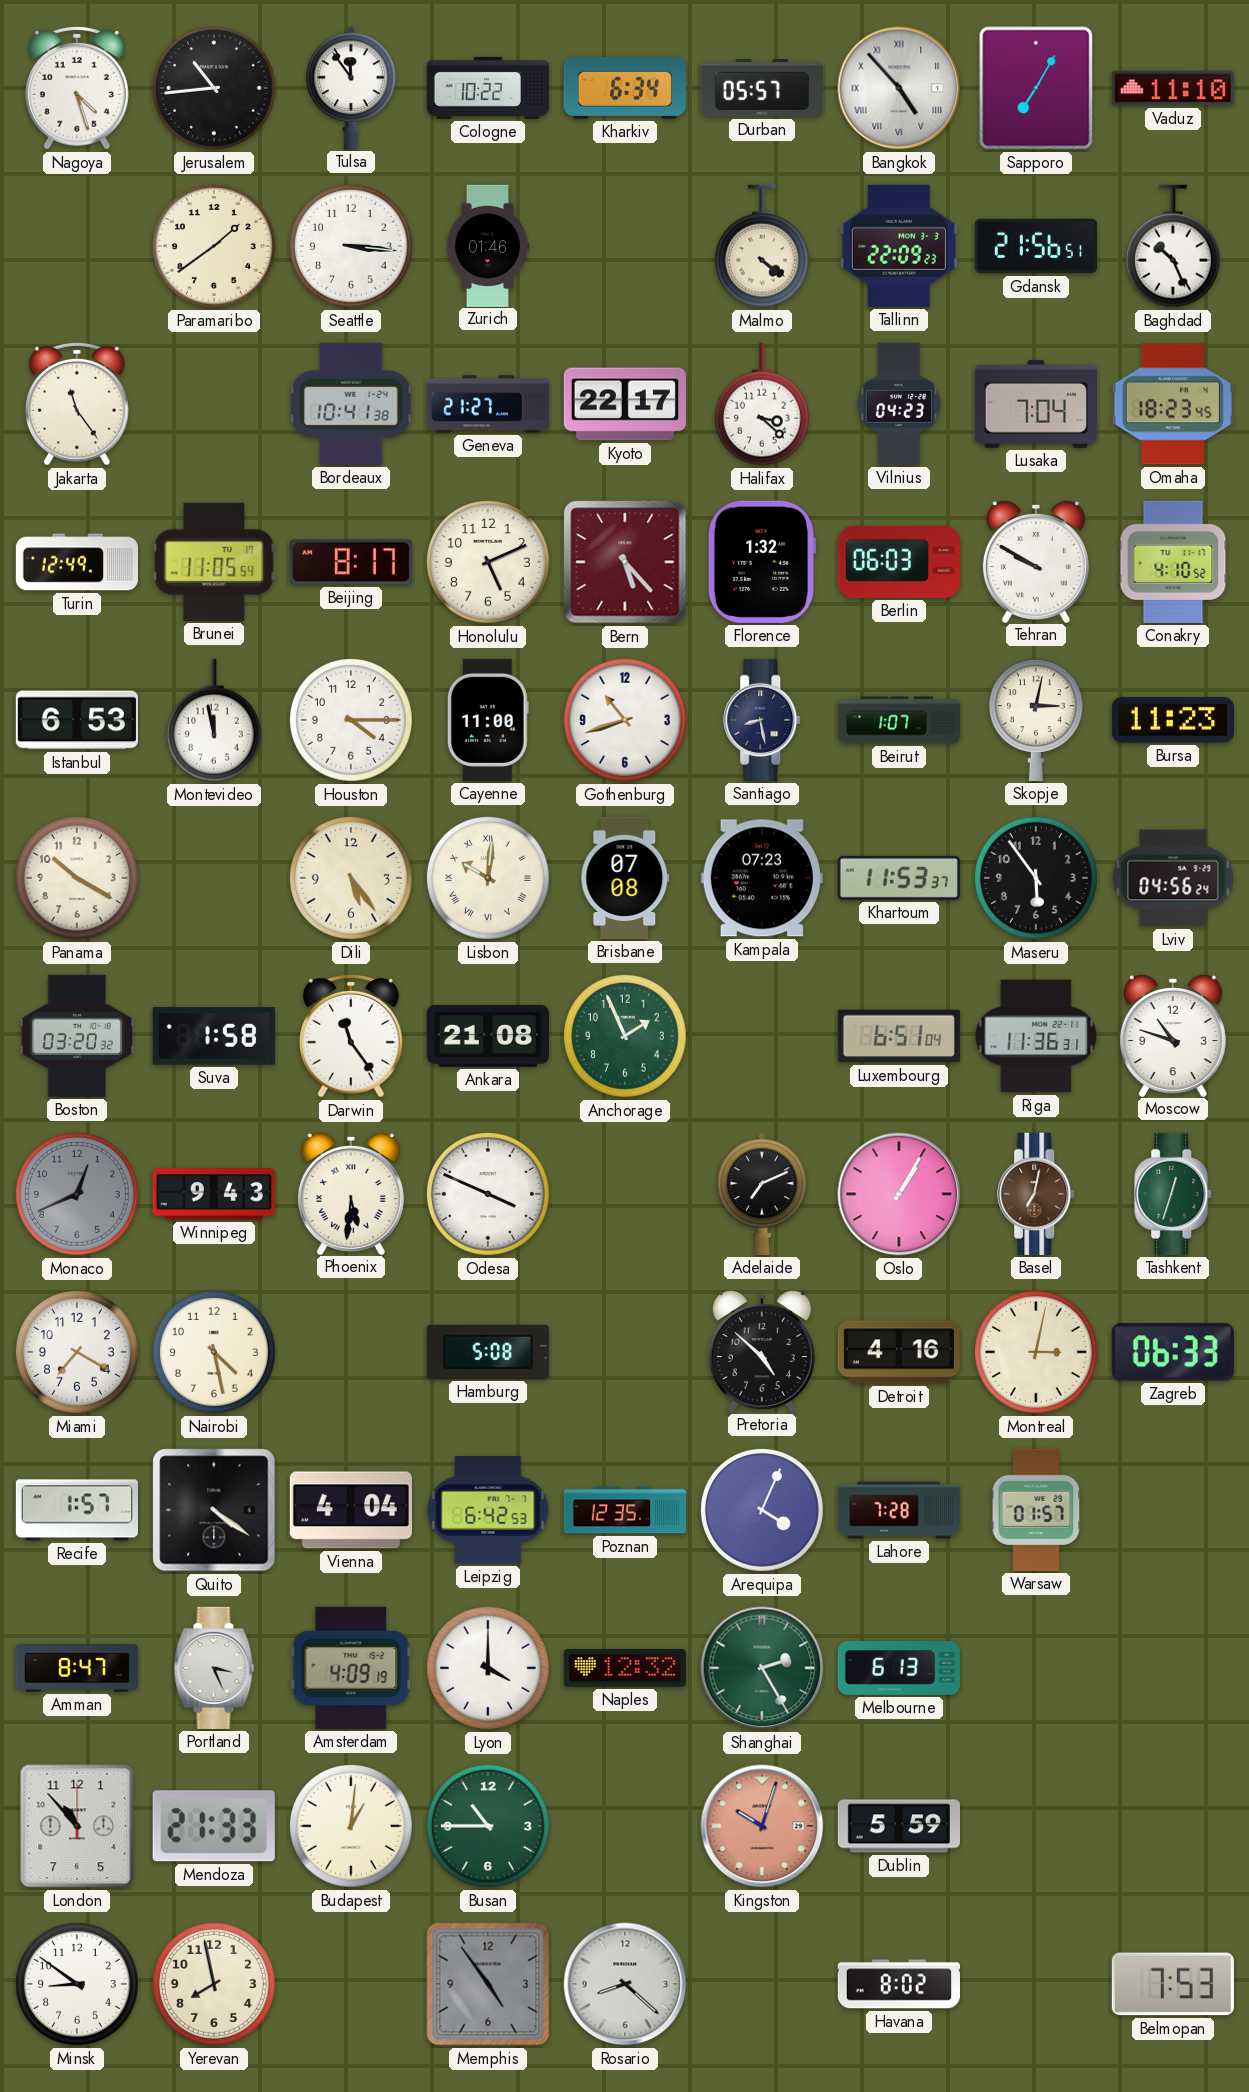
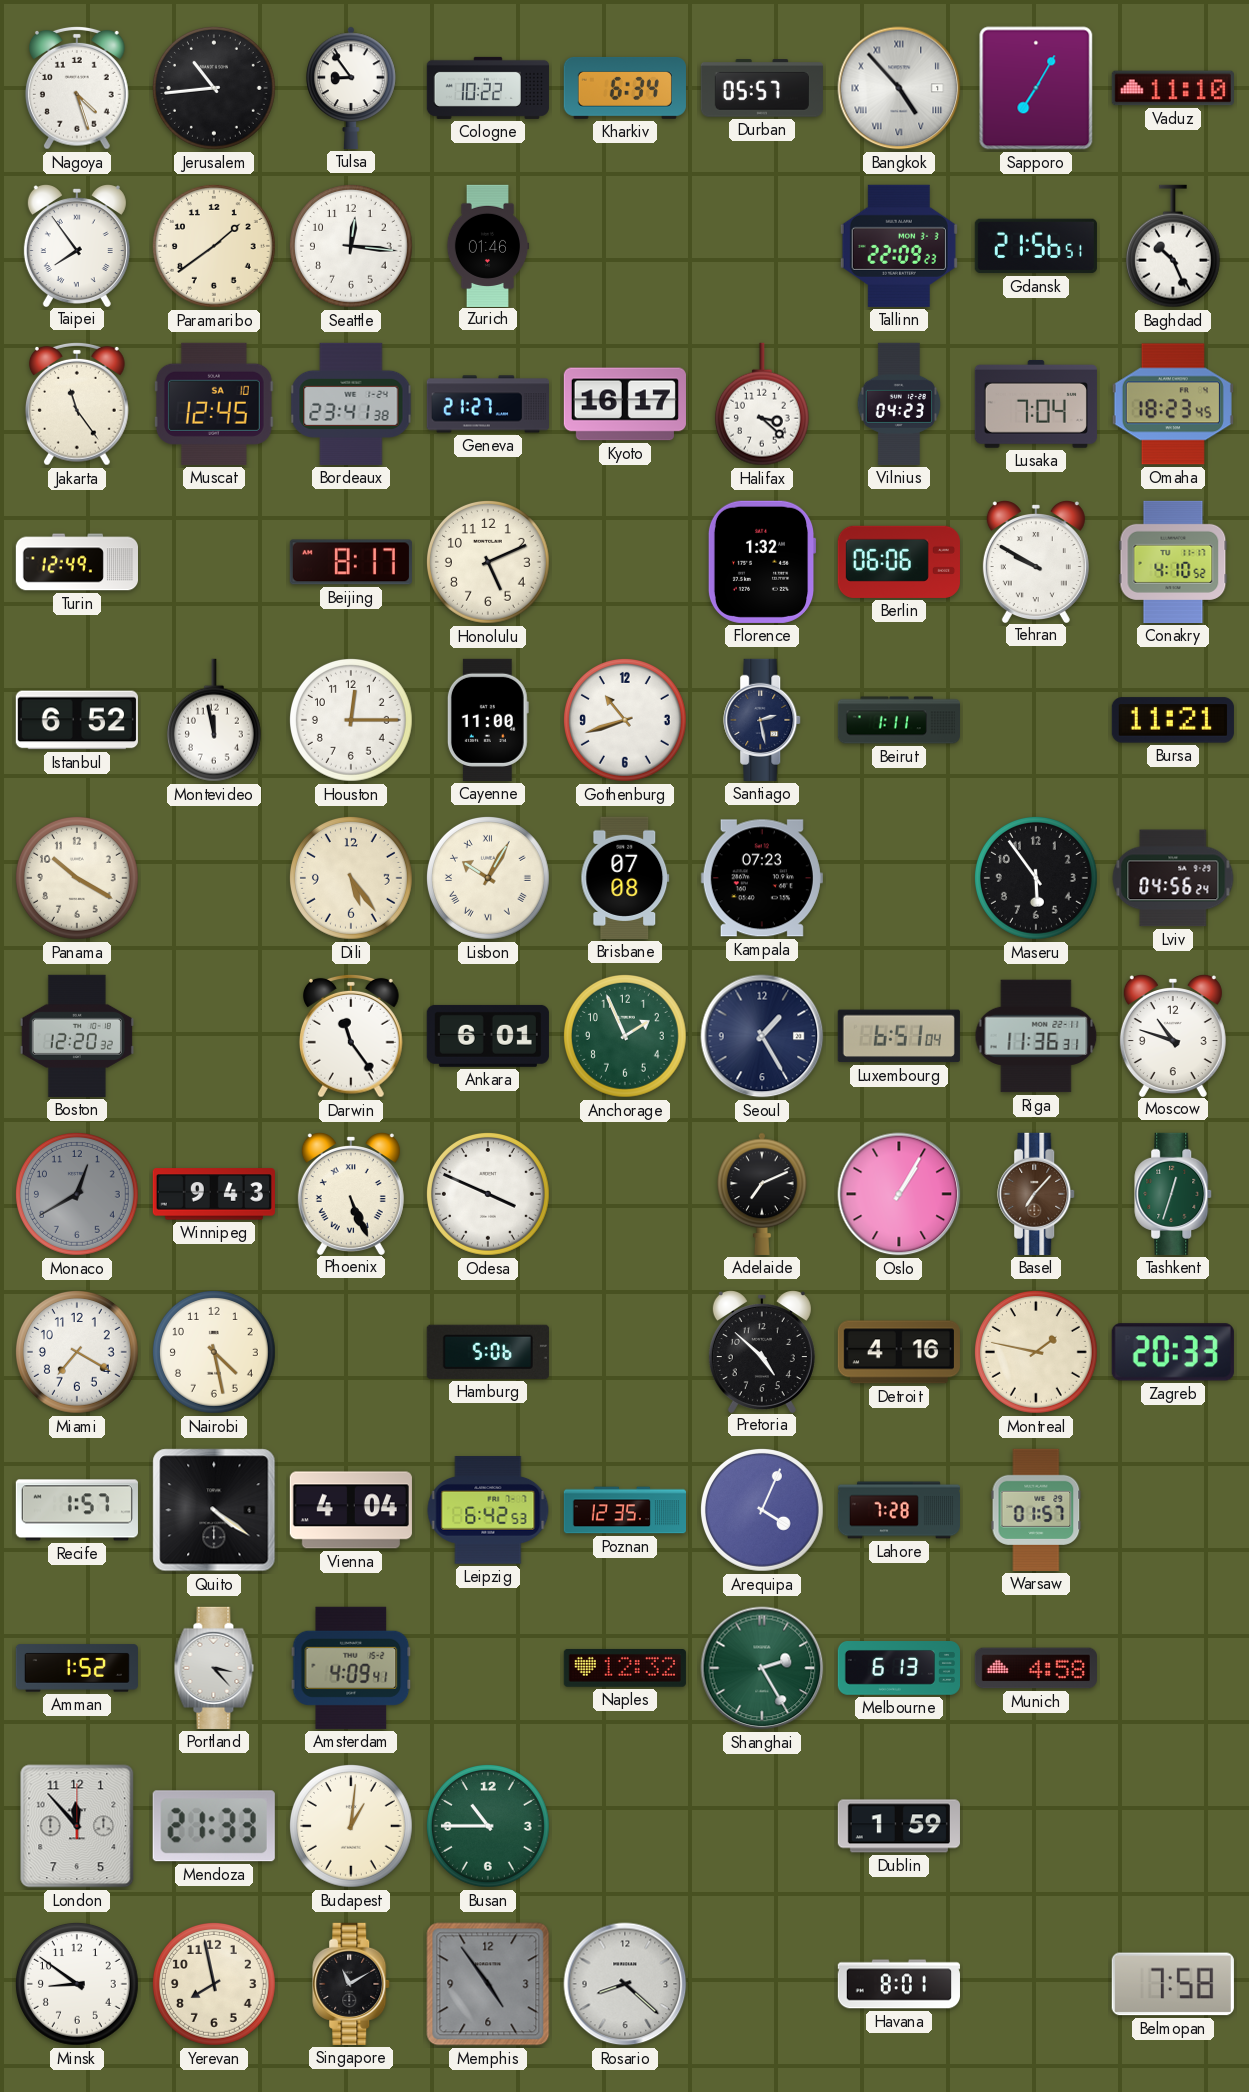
Tulsa: 11:54 -> 8:54 (351, 88)
Taipei: none -> 7:54 (77, 246)
Seattle: 3:16 -> 12:16 (351, 246)
Malmo: 4:21 -> none (762, 246)
Muscat: none -> 12:45 (214, 404)
Bordeaux: 10:41 -> 23:41 (351, 404)
Kyoto: 22:17 -> 16:17 (625, 404)
Brunei: 11:05 -> none (214, 562)
Bern: 5:23 -> none (625, 562)
Berlin: 06:03 -> 06:06 (899, 562)
Istanbul: 6:53 -> 6:52 (77, 720)
Houston: 4:15 -> 12:15 (351, 720)
Santiago: 8:28 -> 2:28 (763, 720)
Beirut: 1:07 -> 1:11 (898, 720)
Skopje: 3:02 -> none (1036, 720)
Bursa: 11:23 -> 11:21 (1173, 720)
Lisbon: 10:01 -> 10:05 (488, 878)
Khartoum: 11:53 -> none (899, 878)
Boston: 03:20 -> 12:20 (77, 1036)
Suva: 1:58 -> none (214, 1036)
Ankara: 21:08 -> 6:01 (488, 1036)
Seoul: none -> 1:25 (762, 1036)
Monaco: 12:41 -> 12:40 (77, 1194)
Phoenix: 5:31 -> 5:26 (351, 1194)
Basel: 7:02 -> 7:07 (1037, 1194)
Hamburg: 5:08 -> 5:06 (488, 1352)
Montreal: 3:02 -> 1:47 (1036, 1352)
Zagreb: 06:33 -> 20:33 (1173, 1352)
Amman: 8:47 -> 1:52 (77, 1668)
Portland: 3:26 -> 3:23 (214, 1668)
Amsterdam: 4:09:19 -> 4:09:41 (351, 1668)
Lyon: 4:00 -> none (488, 1668)
Munich: none -> 4:58 (1036, 1668)
London: 10:53 -> 11:53 (77, 1826)
Kingston: 10:03 -> none (762, 1826)
Dublin: 5:59 -> 1:59 (899, 1826)
Singapore: none -> 11:10 (352, 1984)
Havana: 8:02 -> 8:01 (899, 1984)
Belmopan: 7:53 -> 7:58 (1173, 1984)
